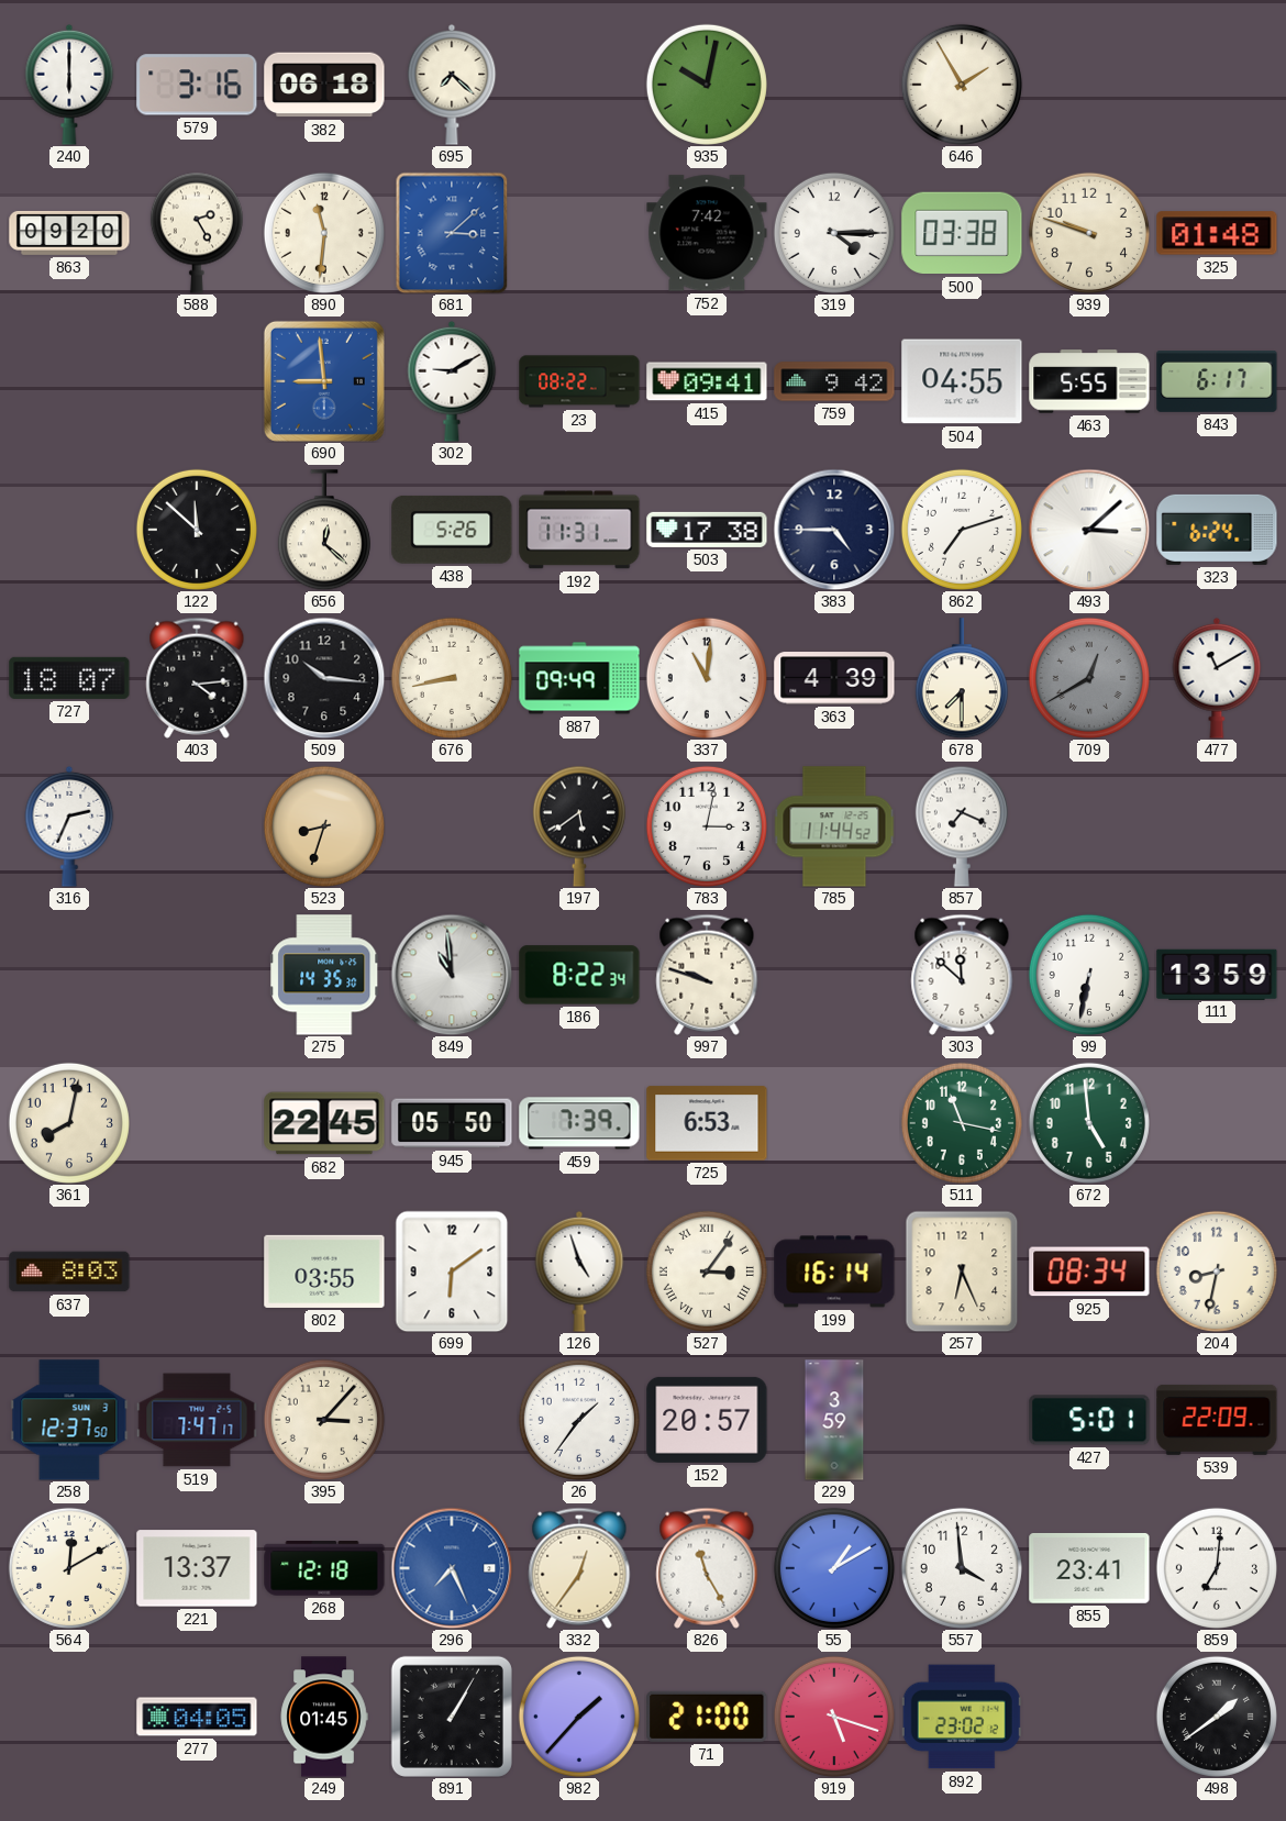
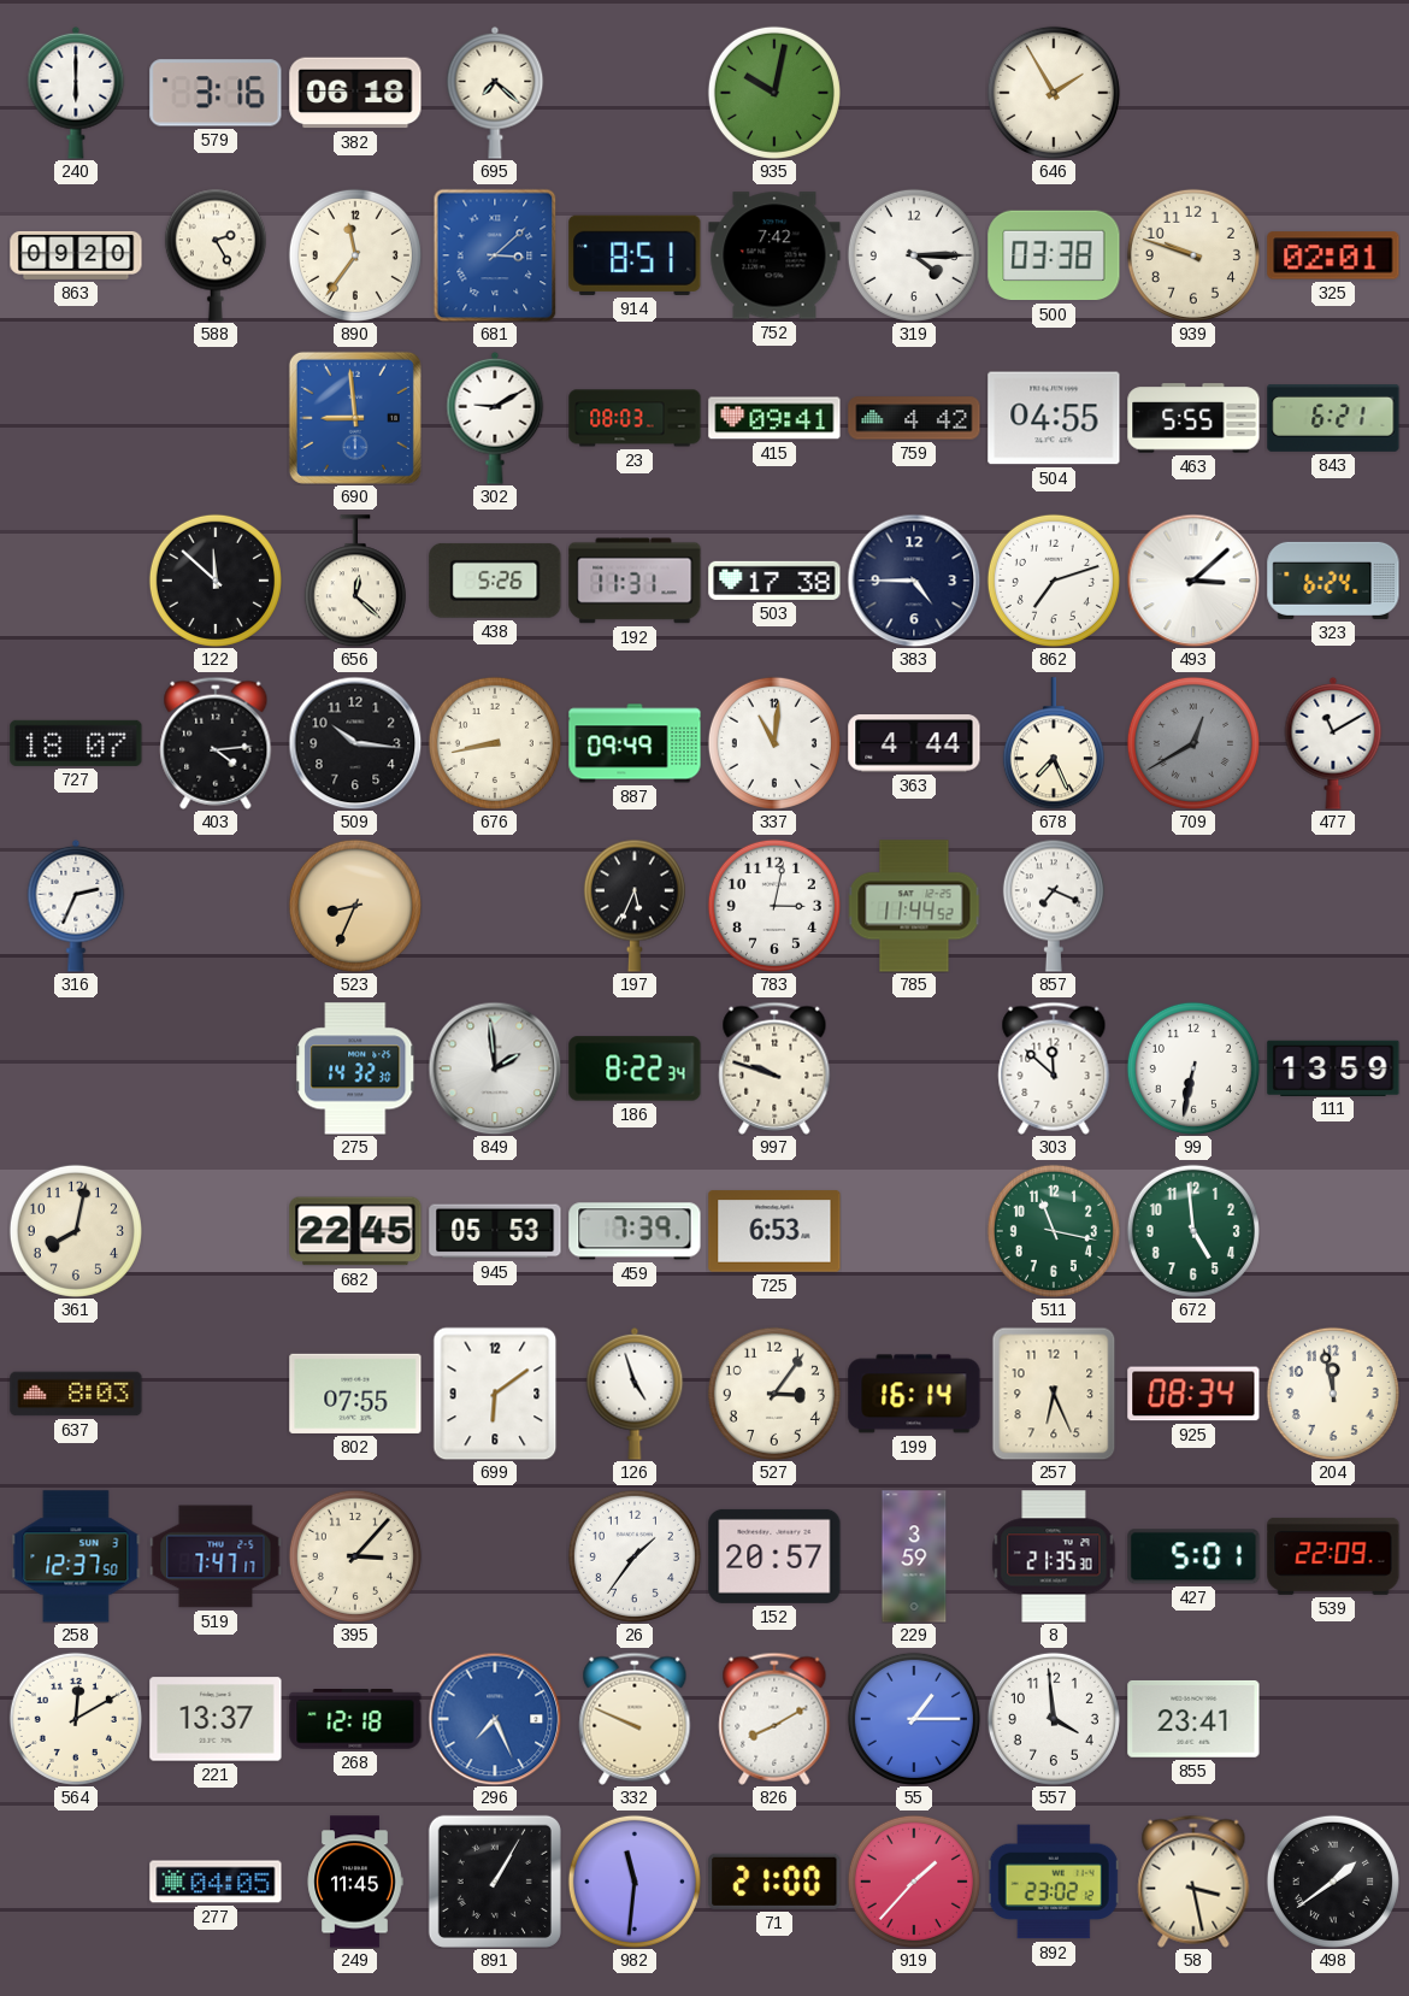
890: 11:31 -> 11:36 (355, 255)
914: none -> 8:51 (635, 255)
325: 01:48 -> 02:01 (1333, 255)
23: 08:22 -> 08:03 (635, 418)
759: 9:42 -> 4:42 (914, 418)
843: 6:17 -> 6:21 (1333, 419)
363: 4:39 -> 4:44 (914, 743)
678: 7:30 -> 7:26 (1054, 743)
523: 8:33 -> 8:34 (355, 906)
197: 5:39 -> 5:34 (635, 906)
275: 14:35 -> 14:32 (356, 1068)
849: 10:59 -> 1:59 (495, 1068)
945: 05:50 -> 05:53 (495, 1231)
802: 03:55 -> 07:55 (355, 1394)
527 numerals: Roman -> Arabic (774, 1394)
204: 8:32 -> 11:58 (1333, 1394)
8: none -> 21:35 (1054, 1556)
332: 12:36 -> 9:49 (635, 1719)
826: 11:25 -> 8:10 (774, 1719)
55: 1:10 -> 1:15 (914, 1719)
859: 7:01 -> none (1217, 1568)
249: 01:45 -> 11:45 (355, 1882)
982: 1:37 -> 11:31 (635, 1882)
919: 5:18 -> 1:37 (914, 1882)
58: none -> 3:28 (1193, 1882)
